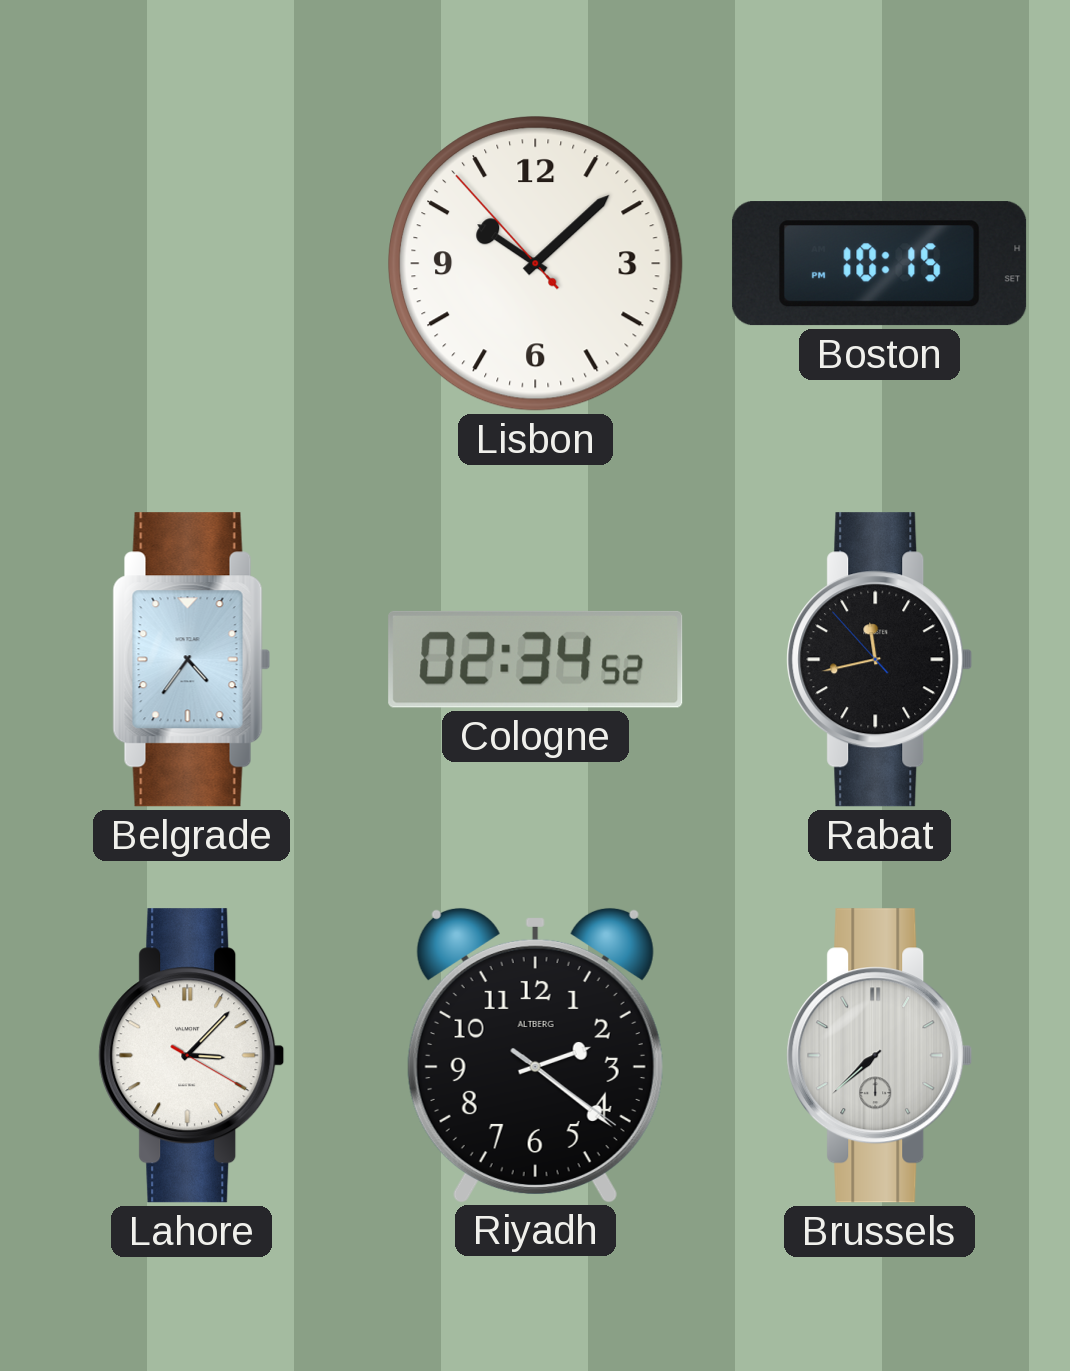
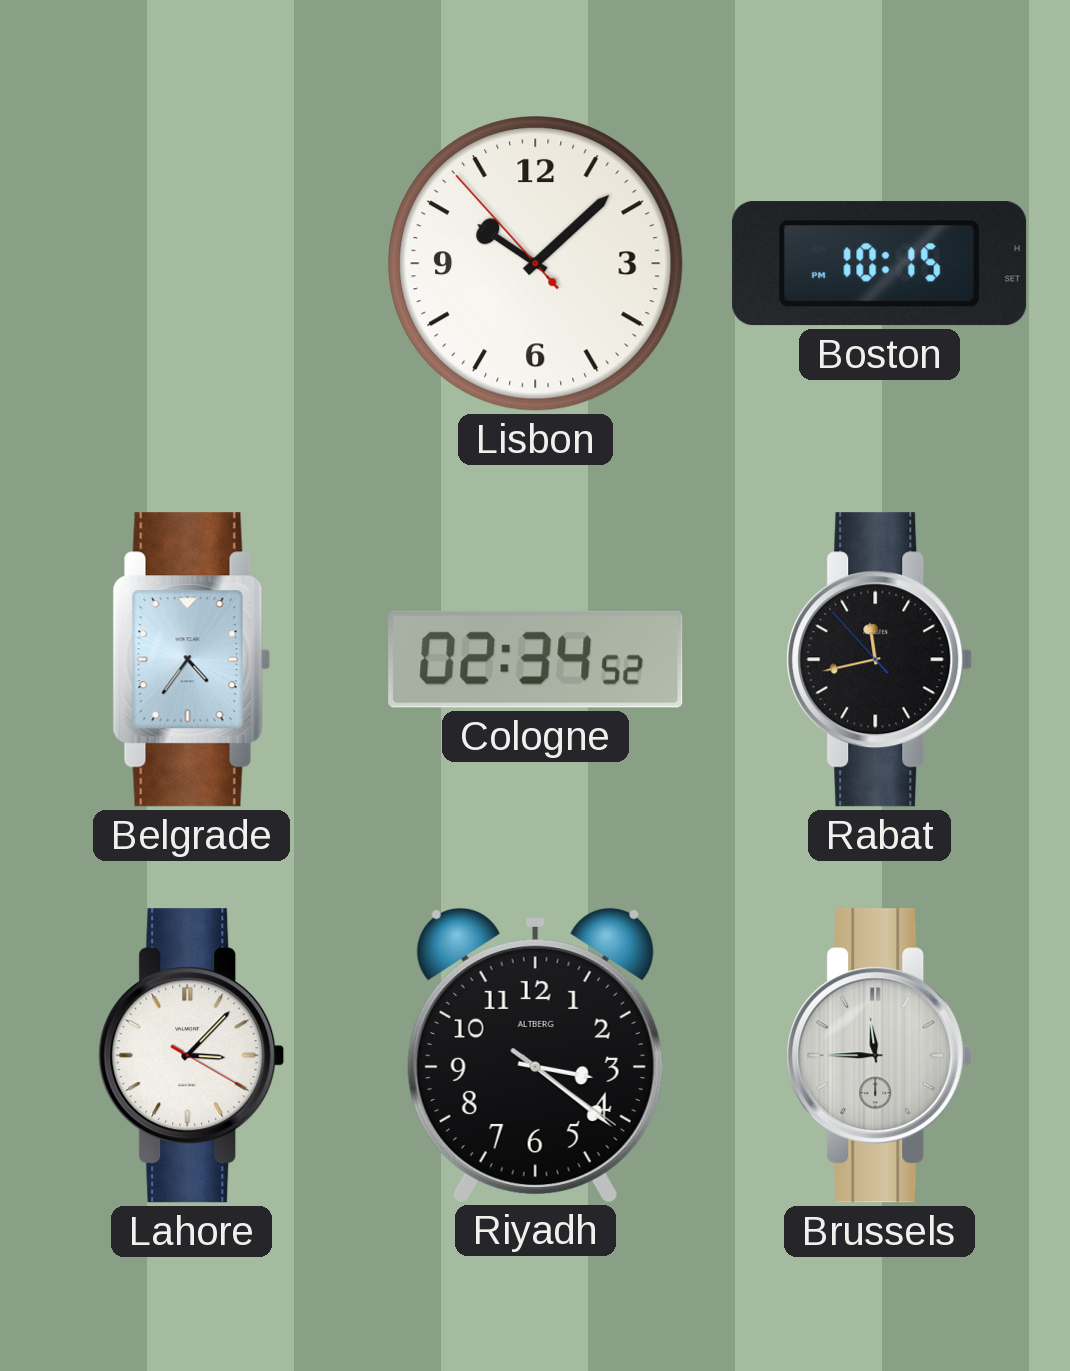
Riyadh: 2:21 -> 3:21 (535, 1055)
Brussels: 7:38 -> 11:45 (880, 1056)
